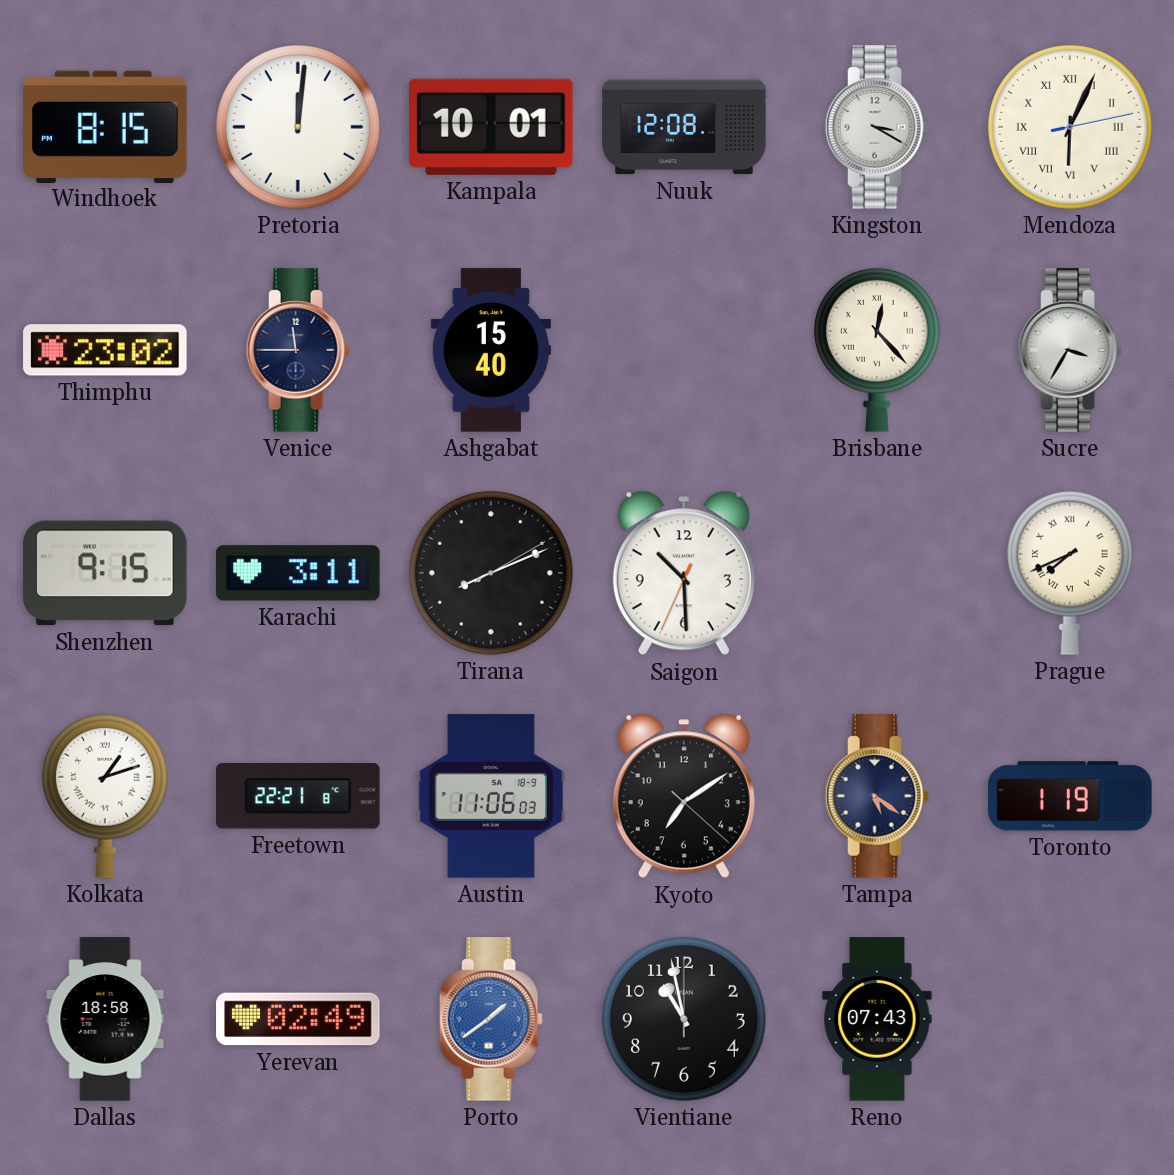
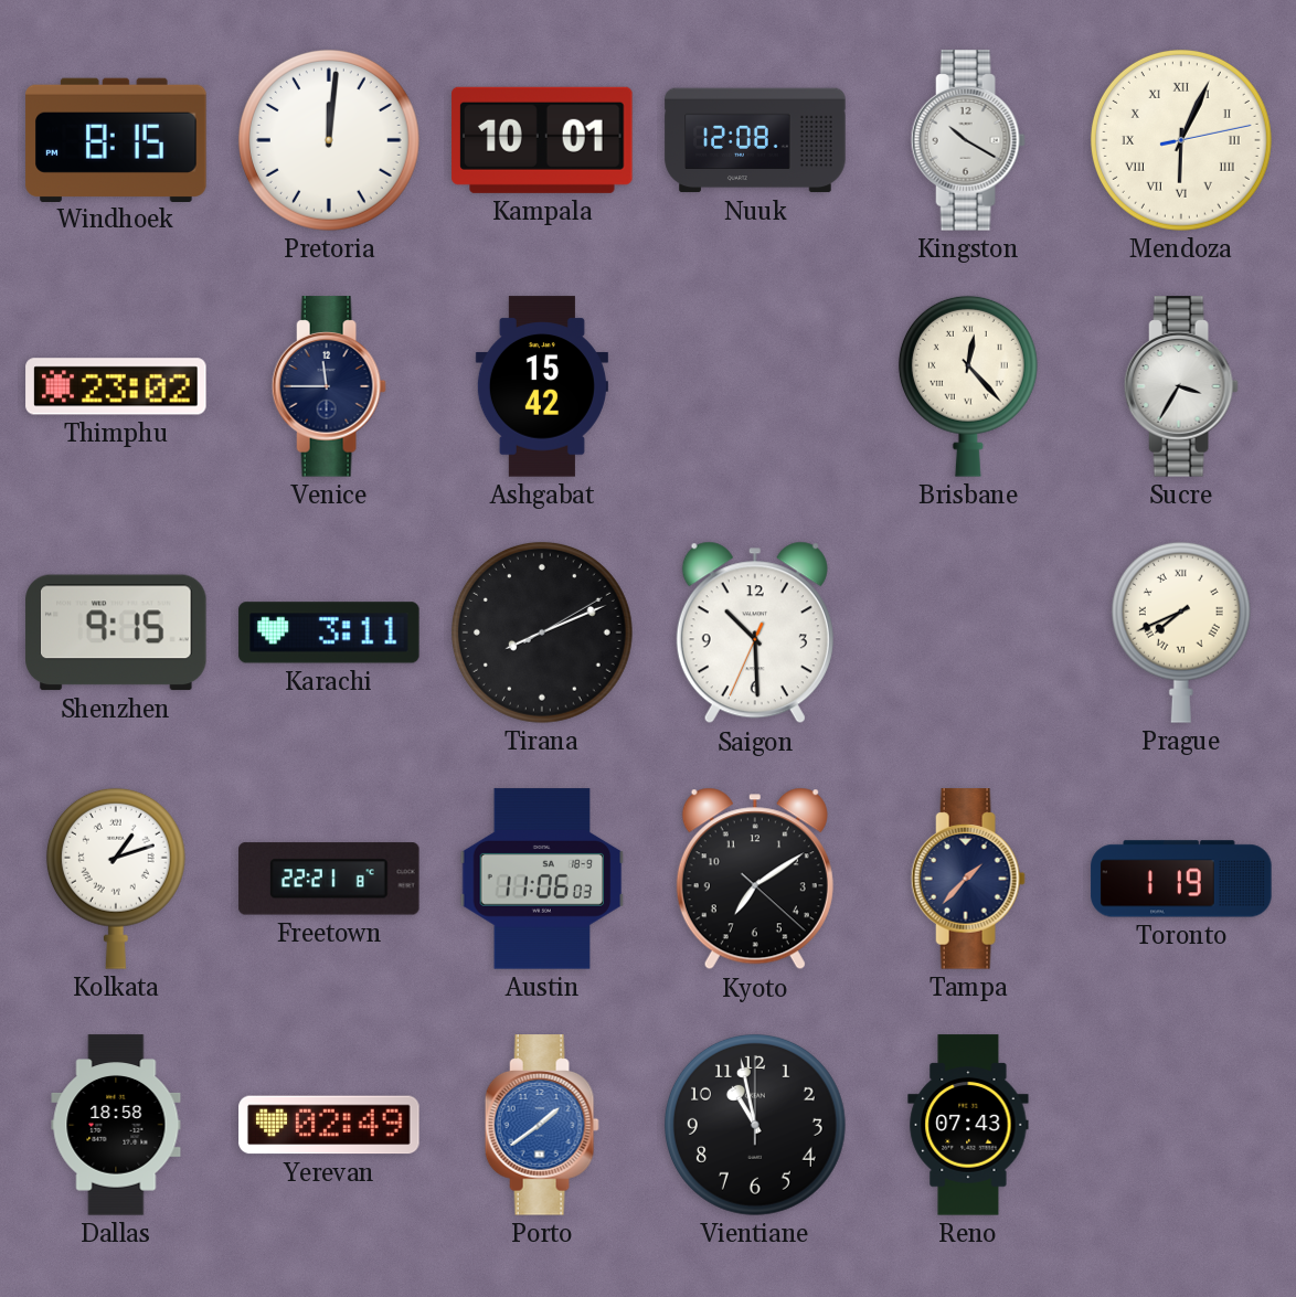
Kingston: 3:20 -> 10:20 (968, 140)
Ashgabat: 15:40 -> 15:42 (542, 386)
Tampa: 5:21 -> 1:37 (968, 879)
